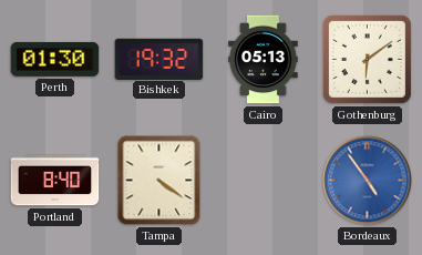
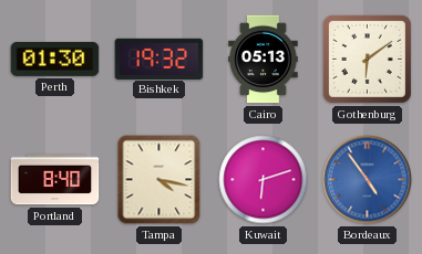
Tampa: 4:21 -> 4:17 (159, 180)
Kuwait: none -> 6:12 (264, 180)
